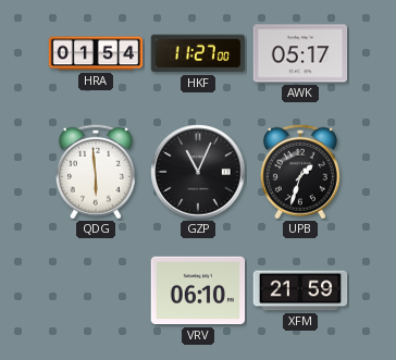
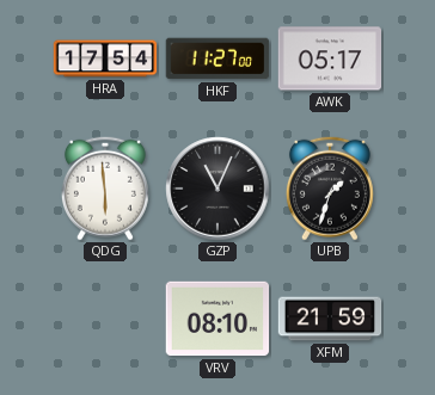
HRA: 01:54 -> 17:54 (105, 58)
VRV: 06:10 -> 08:10 (217, 319)
